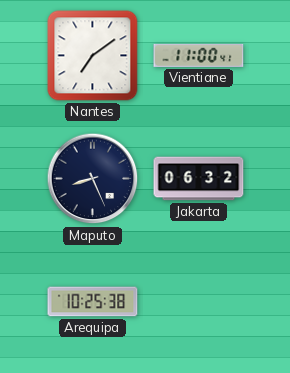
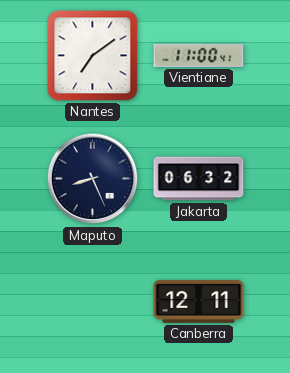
Arequipa: 10:25 -> none (93, 302)
Canberra: none -> 12:11 (199, 301)
